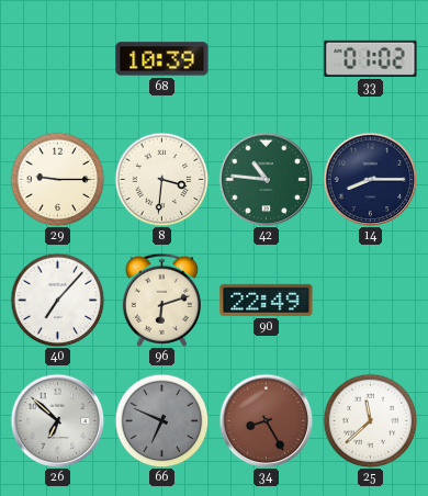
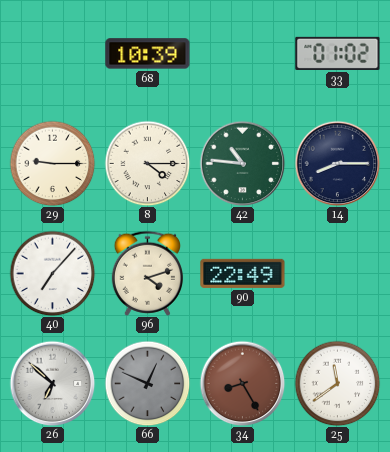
8: 3:31 -> 4:15 (147, 163)
96: 6:12 -> 4:12 (147, 273)
66: 6:49 -> 12:49 (147, 383)
25: 11:38 -> 11:39 (337, 383)
